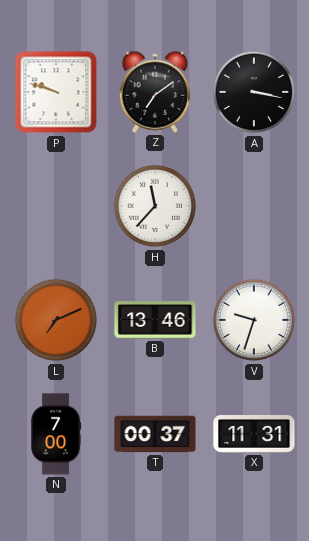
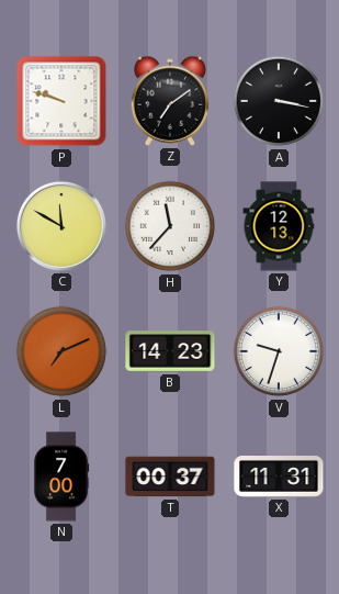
C: none -> 11:50 (61, 226)
Y: none -> 12:13 (279, 226)
B: 13:46 -> 14:23 (170, 351)
